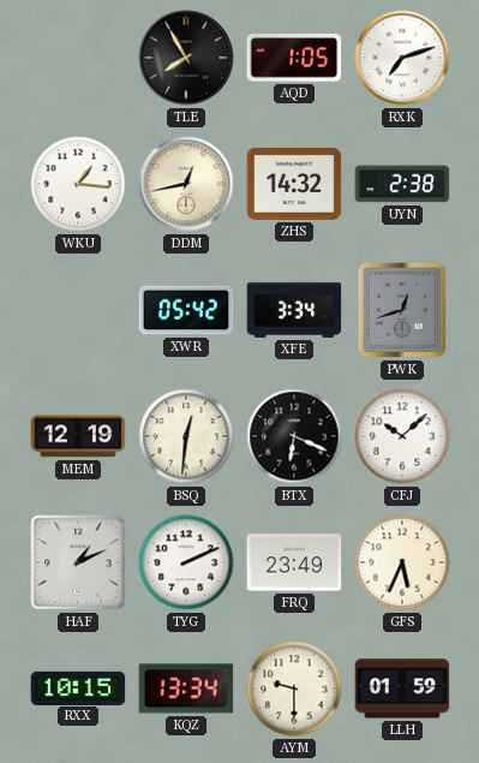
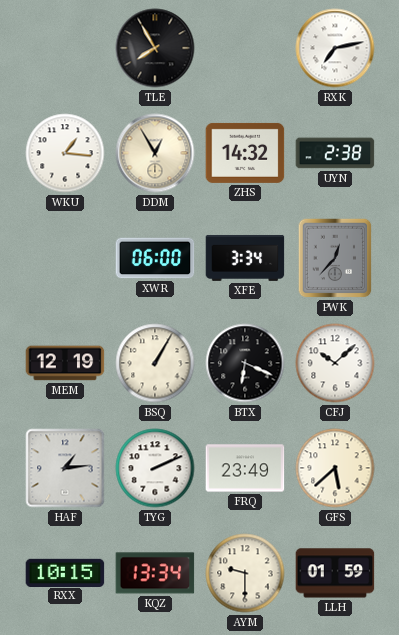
AQD: 1:05 -> none (294, 58)
RXK: 7:12 -> 7:13 (335, 48)
DDM: 12:43 -> 12:55 (155, 153)
XWR: 05:42 -> 06:00 (155, 258)
PWK: 12:42 -> 12:37 (335, 258)
BSQ: 12:31 -> 1:05 (155, 363)
HAF: 1:11 -> 1:14 (65, 468)
GFS: 5:34 -> 5:38 (335, 468)
